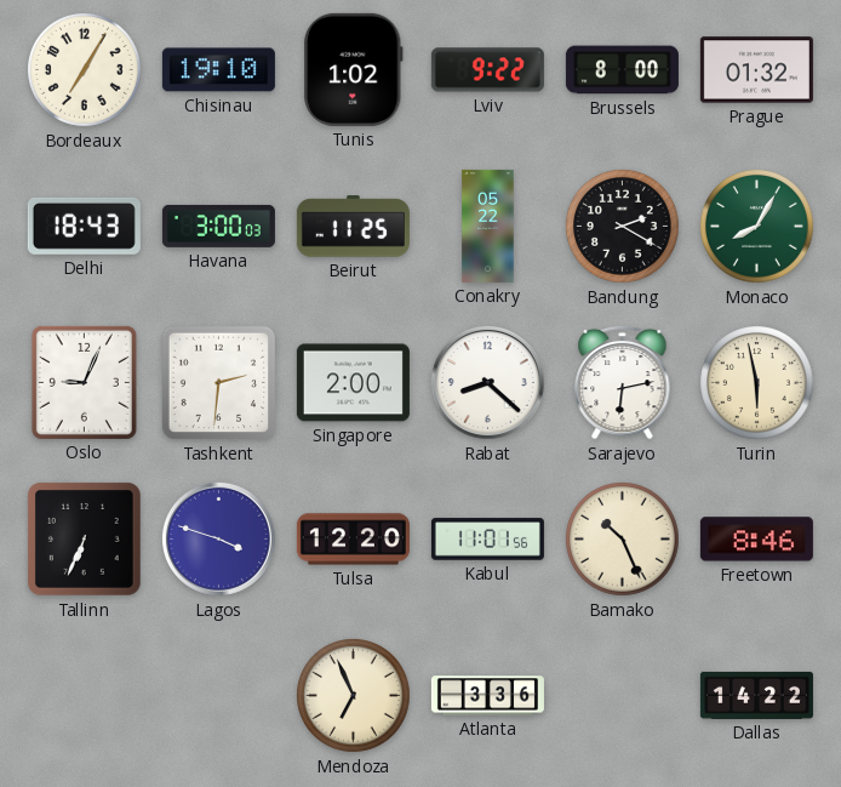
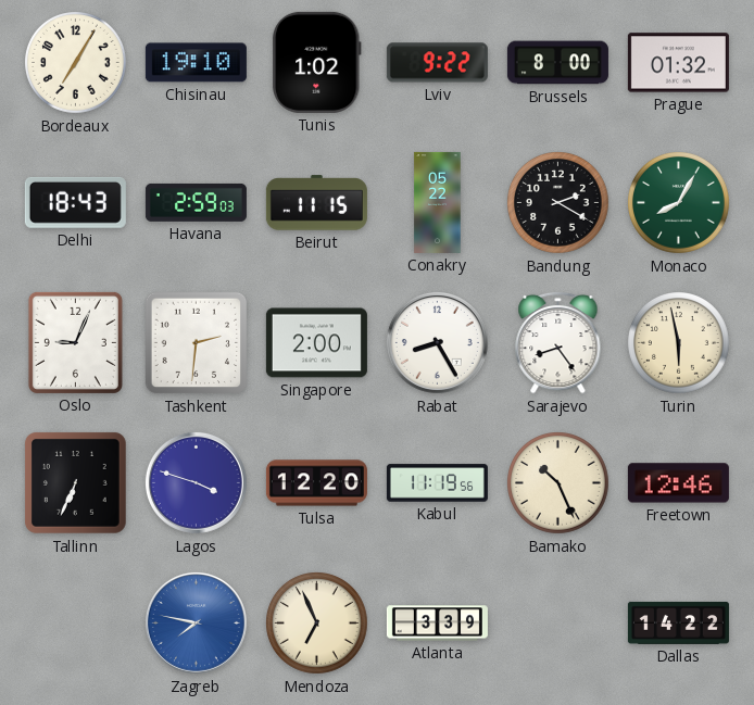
Havana: 3:00 -> 2:59 (196, 202)
Beirut: 11:25 -> 11:15 (316, 203)
Rabat: 8:22 -> 8:25 (437, 342)
Sarajevo: 6:13 -> 8:24 (558, 342)
Kabul: 11:01 -> 11:19 (437, 483)
Freetown: 8:46 -> 12:46 (678, 483)
Zagreb: none -> 7:47 (196, 622)
Atlanta: 3:36 -> 3:39 (437, 624)
